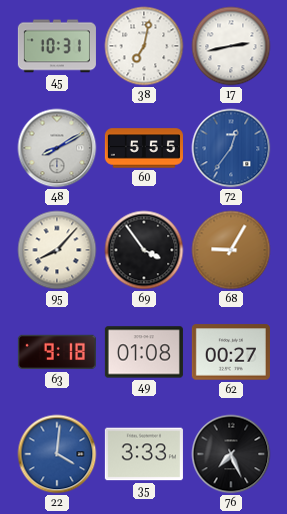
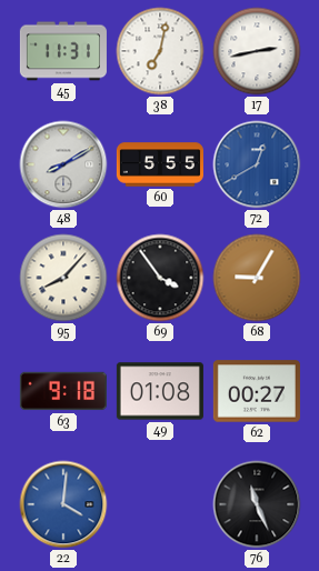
45: 10:31 -> 11:31 (63, 51)
72: 12:36 -> 12:40 (257, 164)
35: 3:33 -> none (144, 454)
76: 7:26 -> 11:26 (257, 504)
